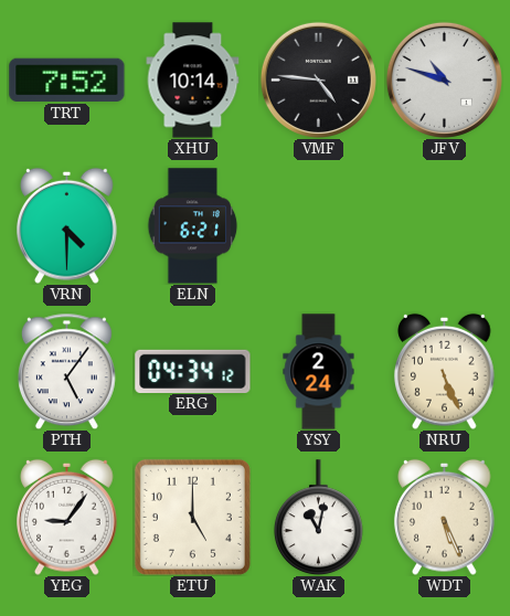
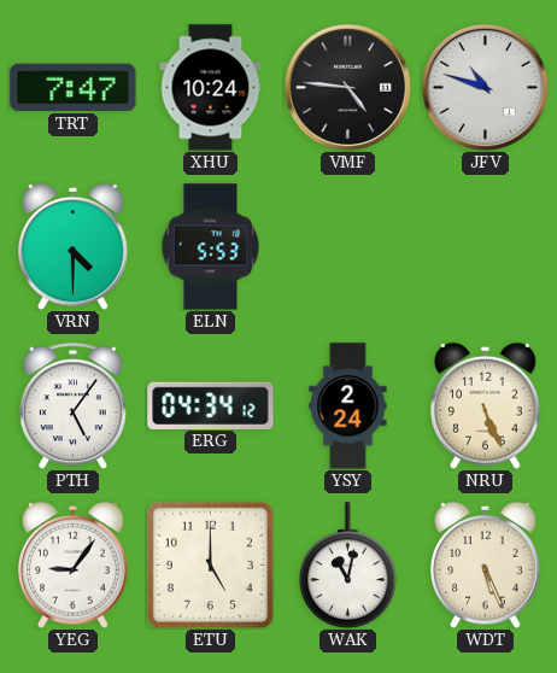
TRT: 7:52 -> 7:47 (74, 87)
XHU: 10:14 -> 10:24 (211, 88)
ELN: 6:21 -> 5:53 (211, 247)
